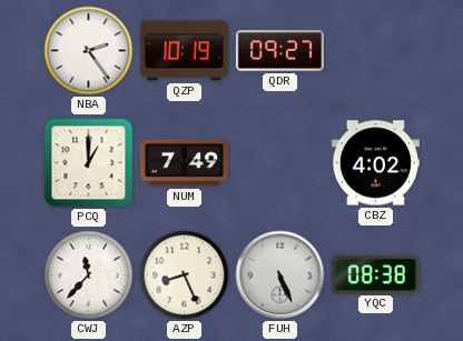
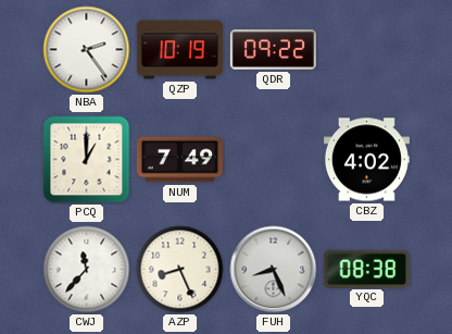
QDR: 09:27 -> 09:22 (273, 50)
FUH: 5:26 -> 8:26 (274, 270)
